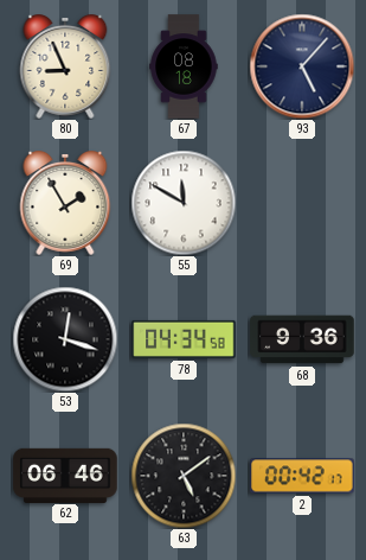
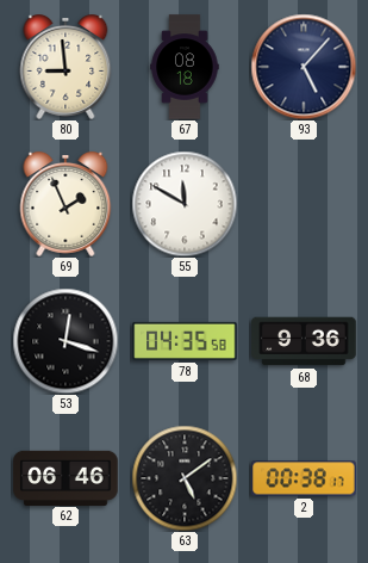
80: 8:56 -> 8:59 (66, 68)
69: 1:55 -> 1:56 (66, 205)
78: 04:34 -> 04:35 (185, 341)
2: 00:42 -> 00:38 (304, 478)
